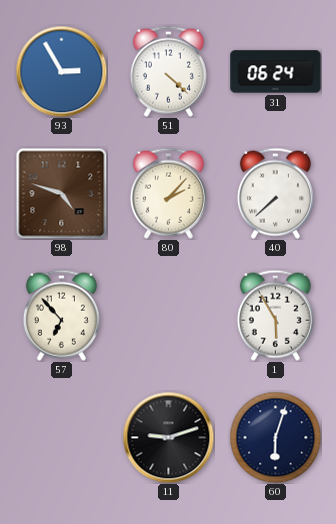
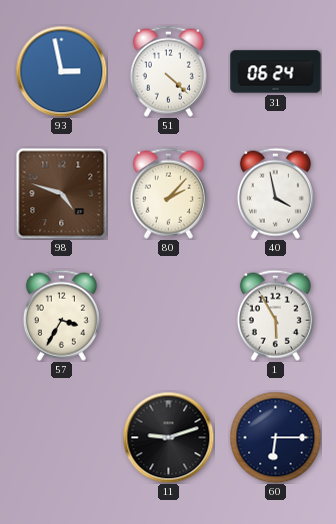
93: 2:55 -> 2:58 (61, 71)
40: 7:38 -> 3:58 (275, 193)
57: 6:53 -> 3:35 (61, 315)
60: 6:03 -> 6:15 (275, 437)
